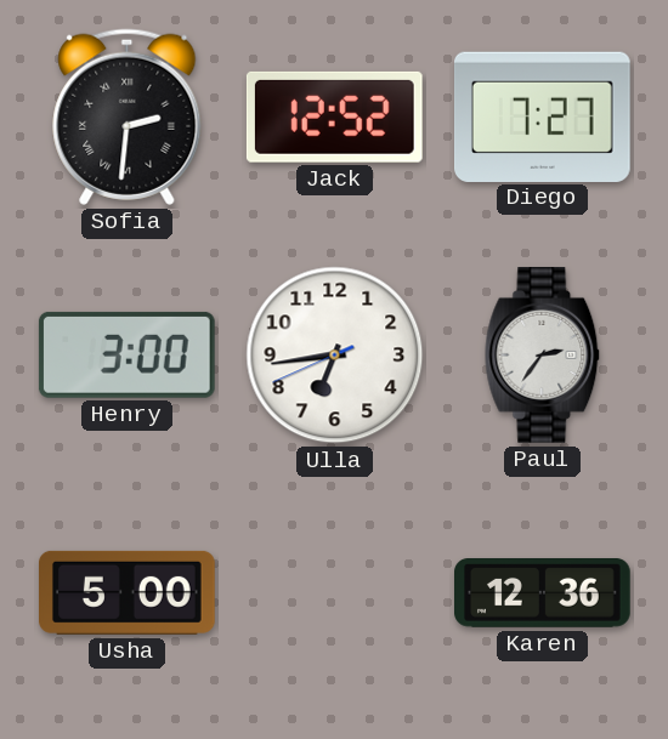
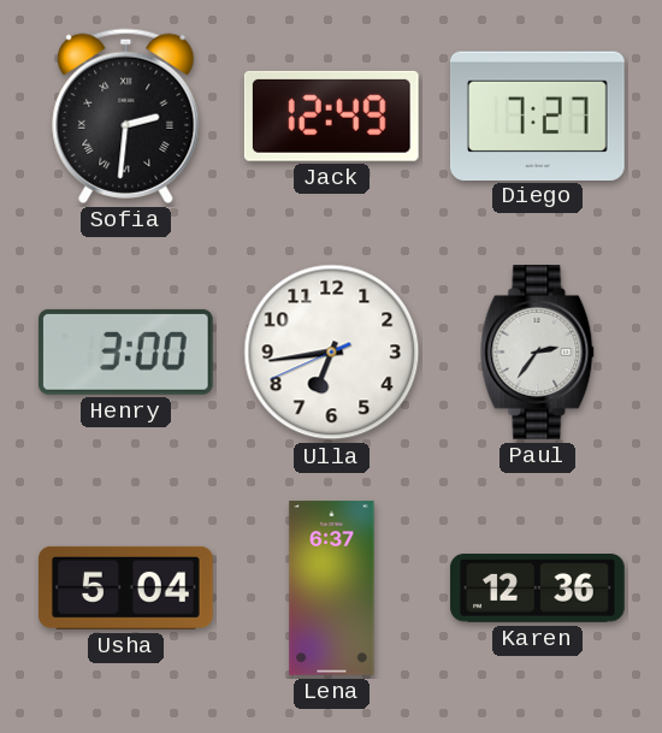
Jack: 12:52 -> 12:49 (331, 116)
Usha: 5:00 -> 5:04 (126, 587)
Lena: none -> 6:37 (332, 589)
